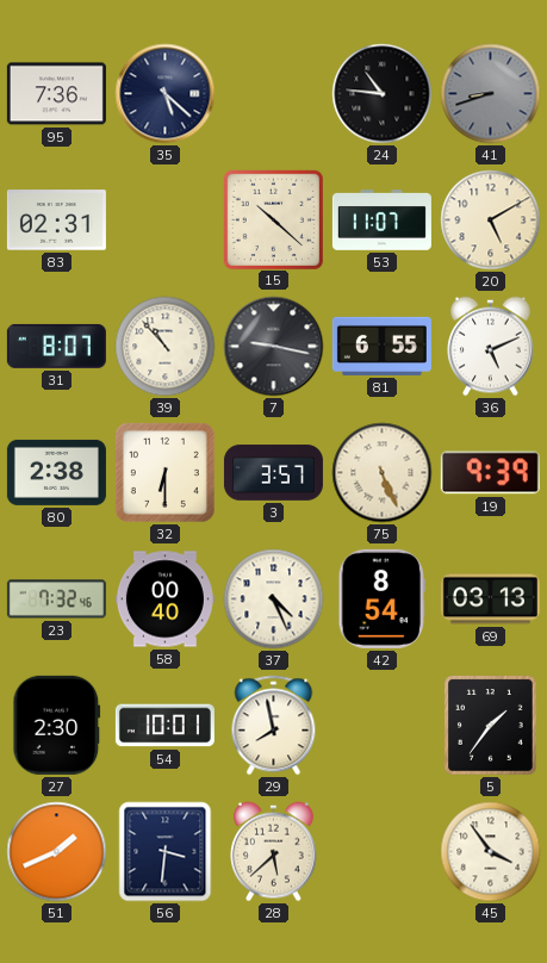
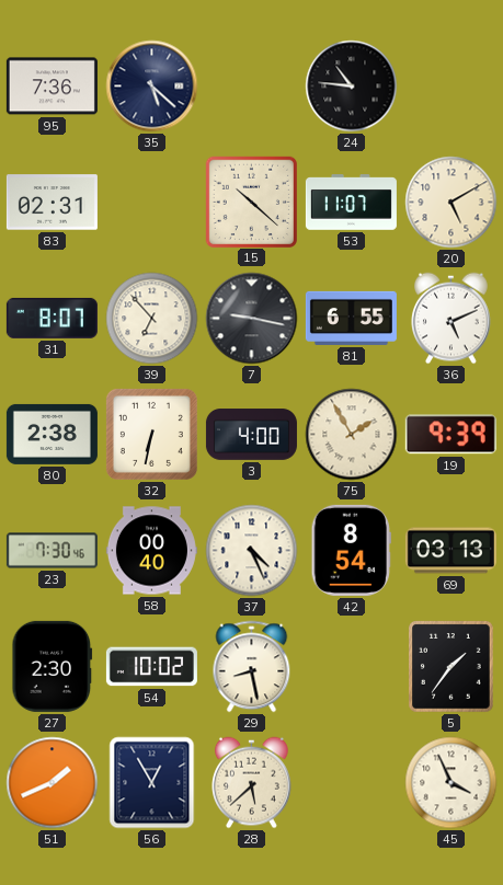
41: 8:42 -> none (491, 94)
39: 10:53 -> 6:53 (152, 319)
32: 6:30 -> 6:32 (151, 434)
3: 3:57 -> 4:00 (251, 435)
75: 5:26 -> 1:55 (352, 435)
23: 7:32 -> 7:30 (52, 551)
54: 10:01 -> 10:02 (151, 667)
29: 7:58 -> 8:28 (252, 667)
56: 3:31 -> 12:55 (152, 783)
45: 3:54 -> 3:56 (451, 783)
